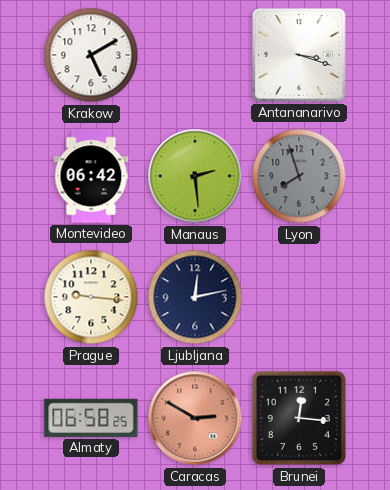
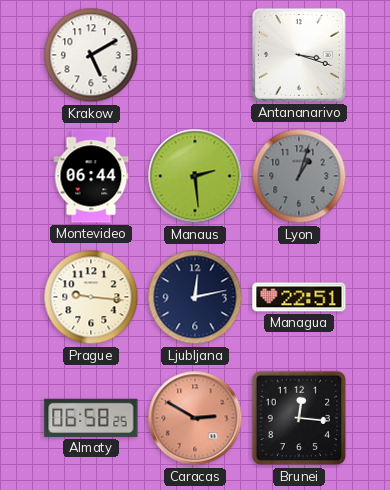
Montevideo: 06:42 -> 06:44 (91, 176)
Lyon: 7:57 -> 1:03 (299, 176)
Managua: none -> 22:51 (299, 297)
